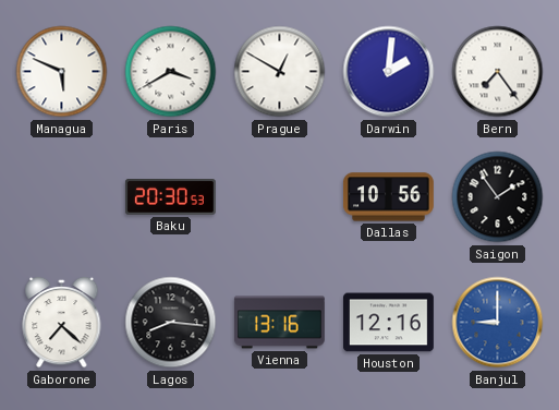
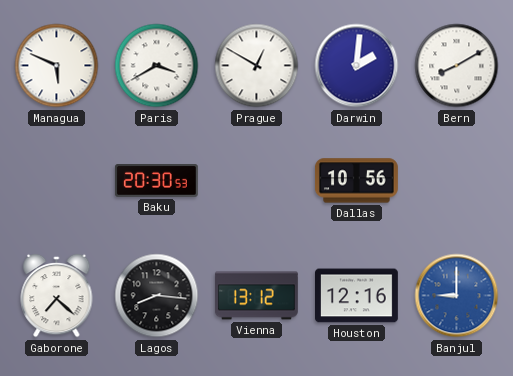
Bern: 7:24 -> 8:10 (457, 66)
Saigon: 1:54 -> none (498, 197)
Vienna: 13:16 -> 13:12 (256, 296)
